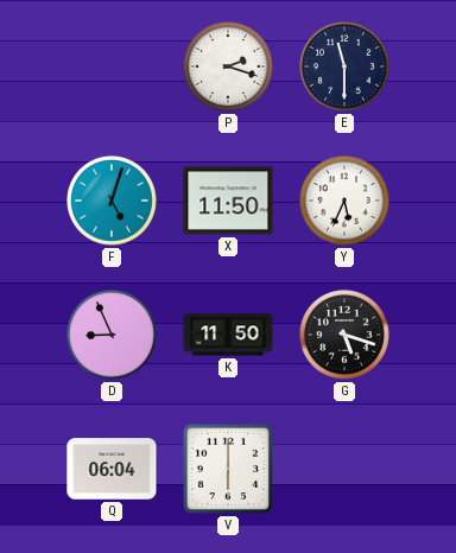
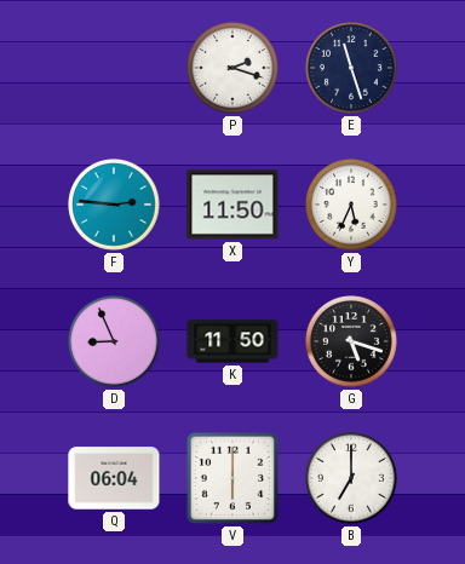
E: 11:30 -> 11:27 (352, 69)
F: 5:03 -> 2:46 (115, 206)
B: none -> 7:00 (352, 479)
